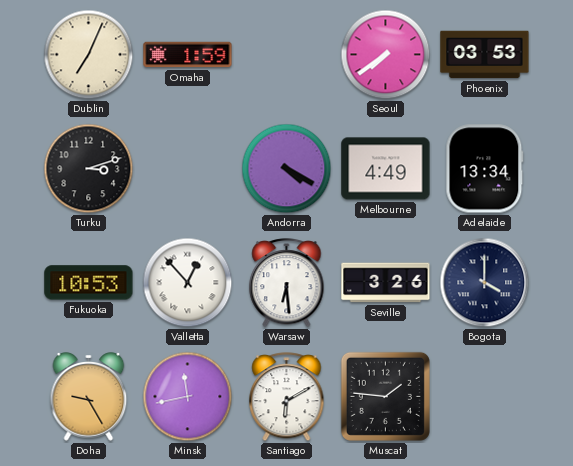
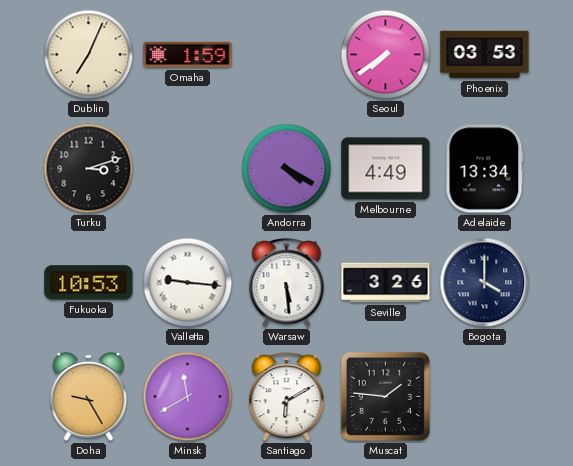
Valletta: 12:53 -> 9:16 (188, 283)
Warsaw: 6:29 -> 5:29 (287, 283)
Minsk: 11:43 -> 11:40 (188, 397)
